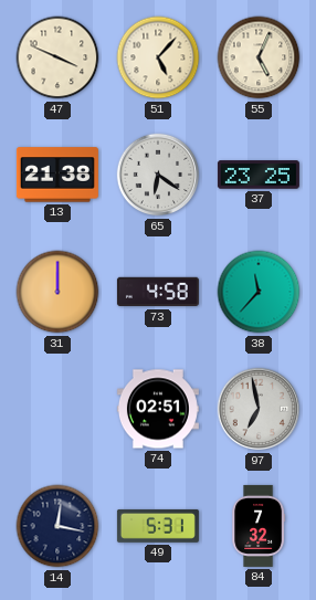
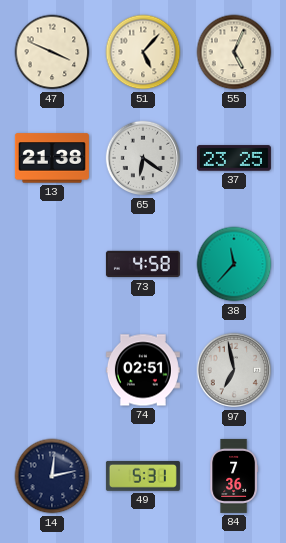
31: 12:00 -> none (57, 292)
14: 12:17 -> 12:13 (52, 476)
84: 7:32 -> 7:36 (234, 476)
